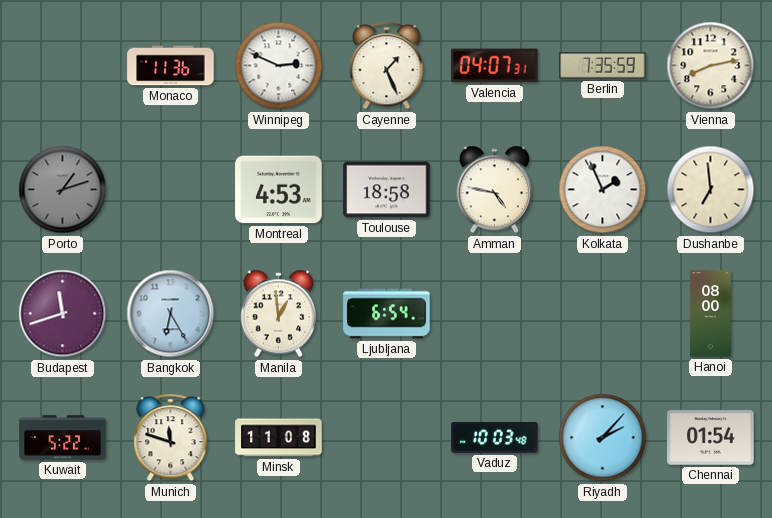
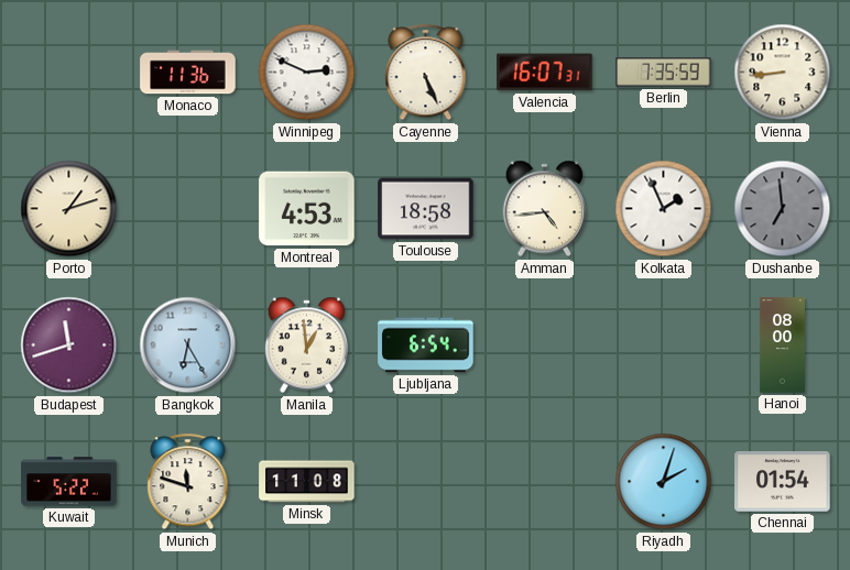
Cayenne: 1:26 -> 5:26 (426, 73)
Valencia: 04:07 -> 16:07 (545, 73)
Vienna: 8:13 -> 8:44 (783, 73)
Porto dial: grey -> cream (69, 209)
Amman: 4:47 -> 4:44 (545, 209)
Dushanbe dial: cream -> grey (783, 209)
Vaduz: 10:03 -> none (495, 437)
Riyadh: 2:07 -> 2:03 (664, 482)
